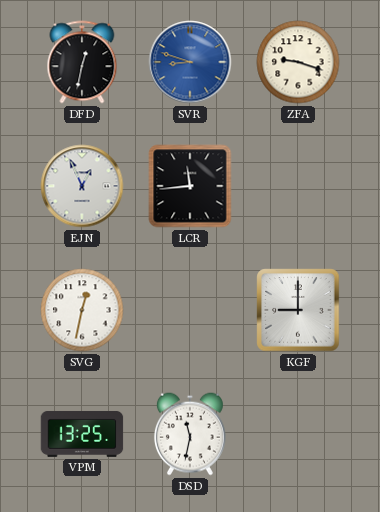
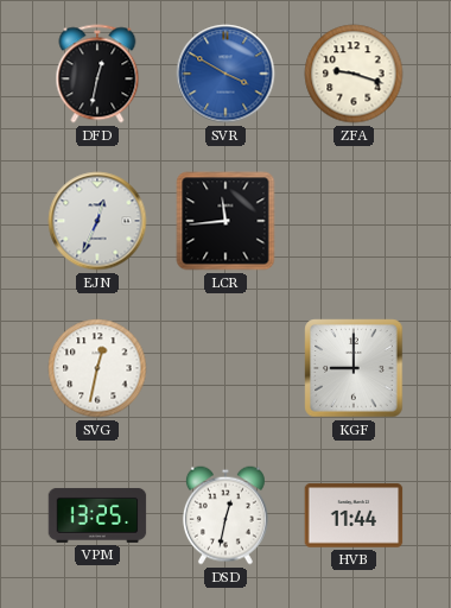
SVR: 8:48 -> 3:50 (225, 74)
EJN: 12:56 -> 12:34 (97, 221)
DSD: 11:32 -> 12:32 (225, 515)
HVB: none -> 11:44 (354, 515)
